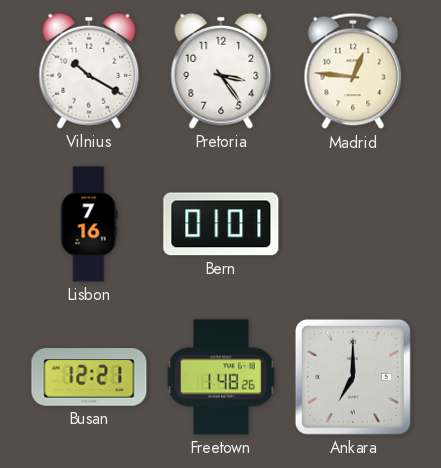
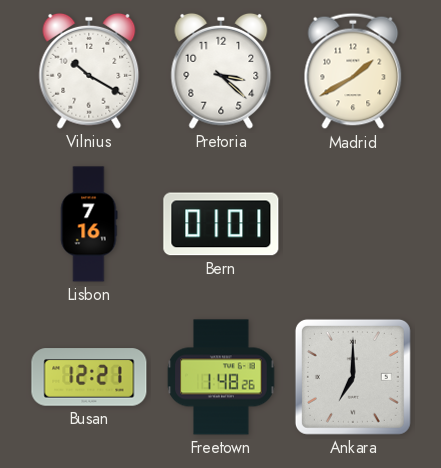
Pretoria: 3:24 -> 3:22 (221, 71)
Madrid: 12:46 -> 1:40 (353, 71)
